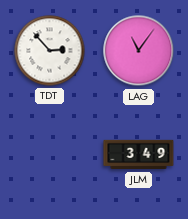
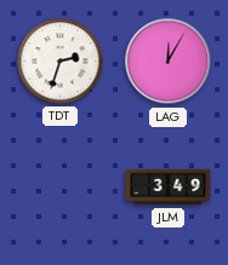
TDT: 2:53 -> 2:33 (61, 62)
LAG: 11:06 -> 12:05 (169, 62)
